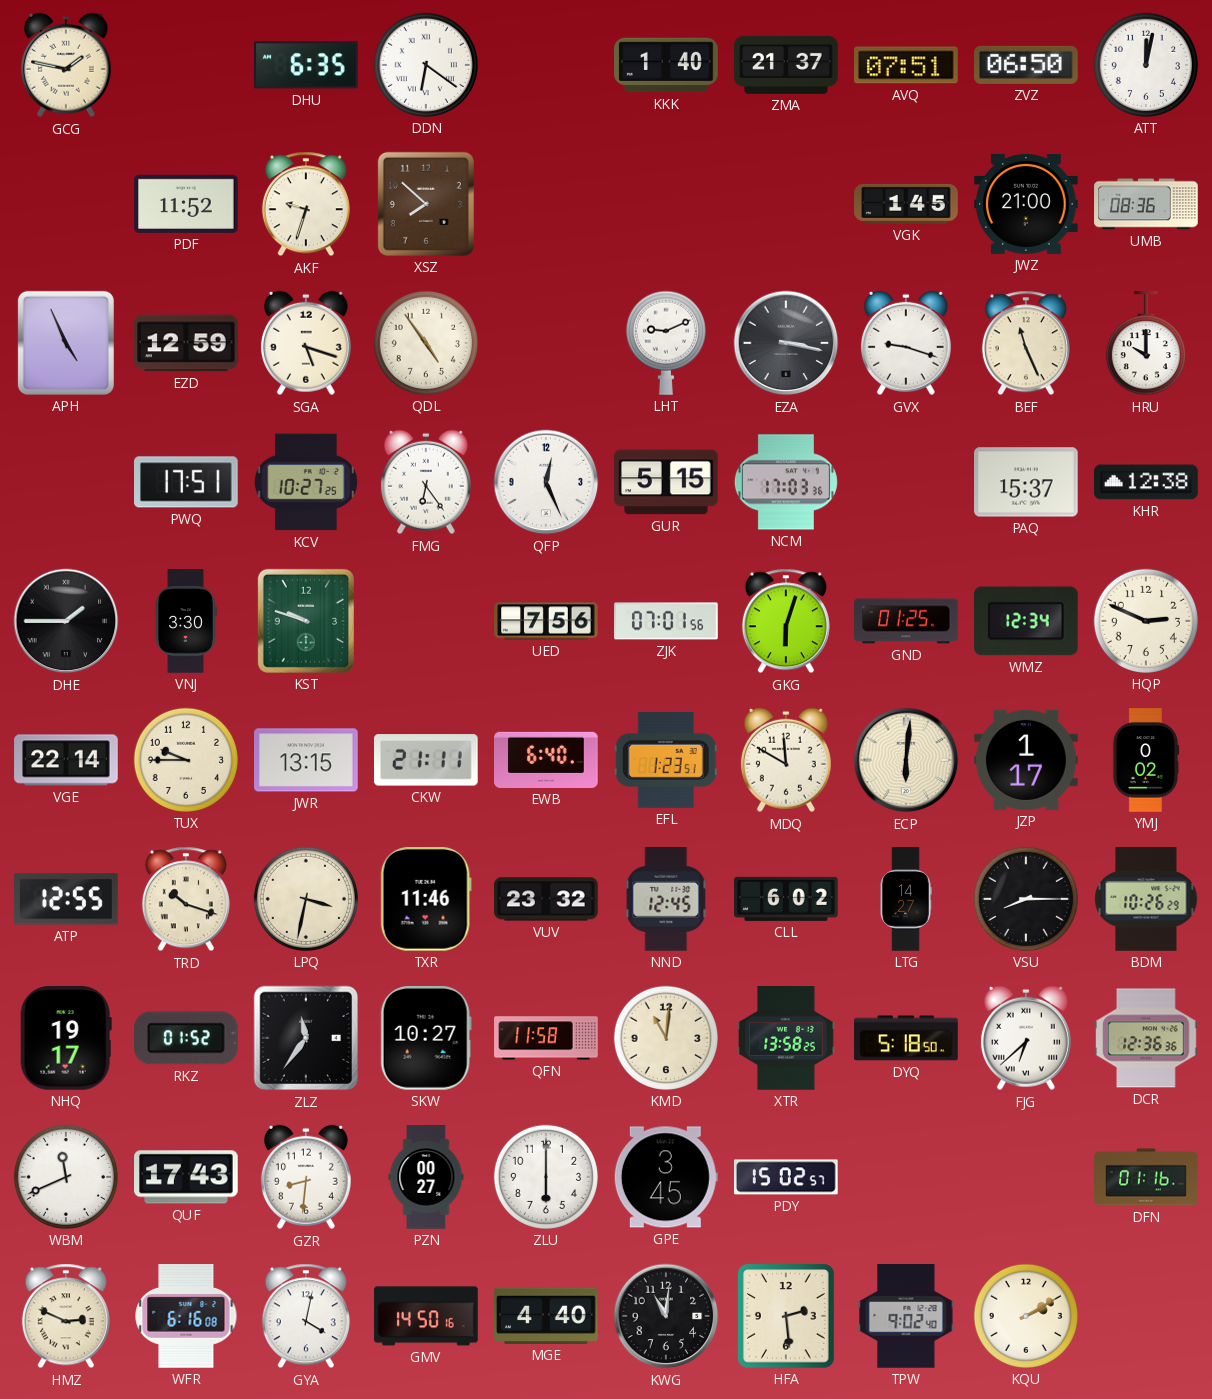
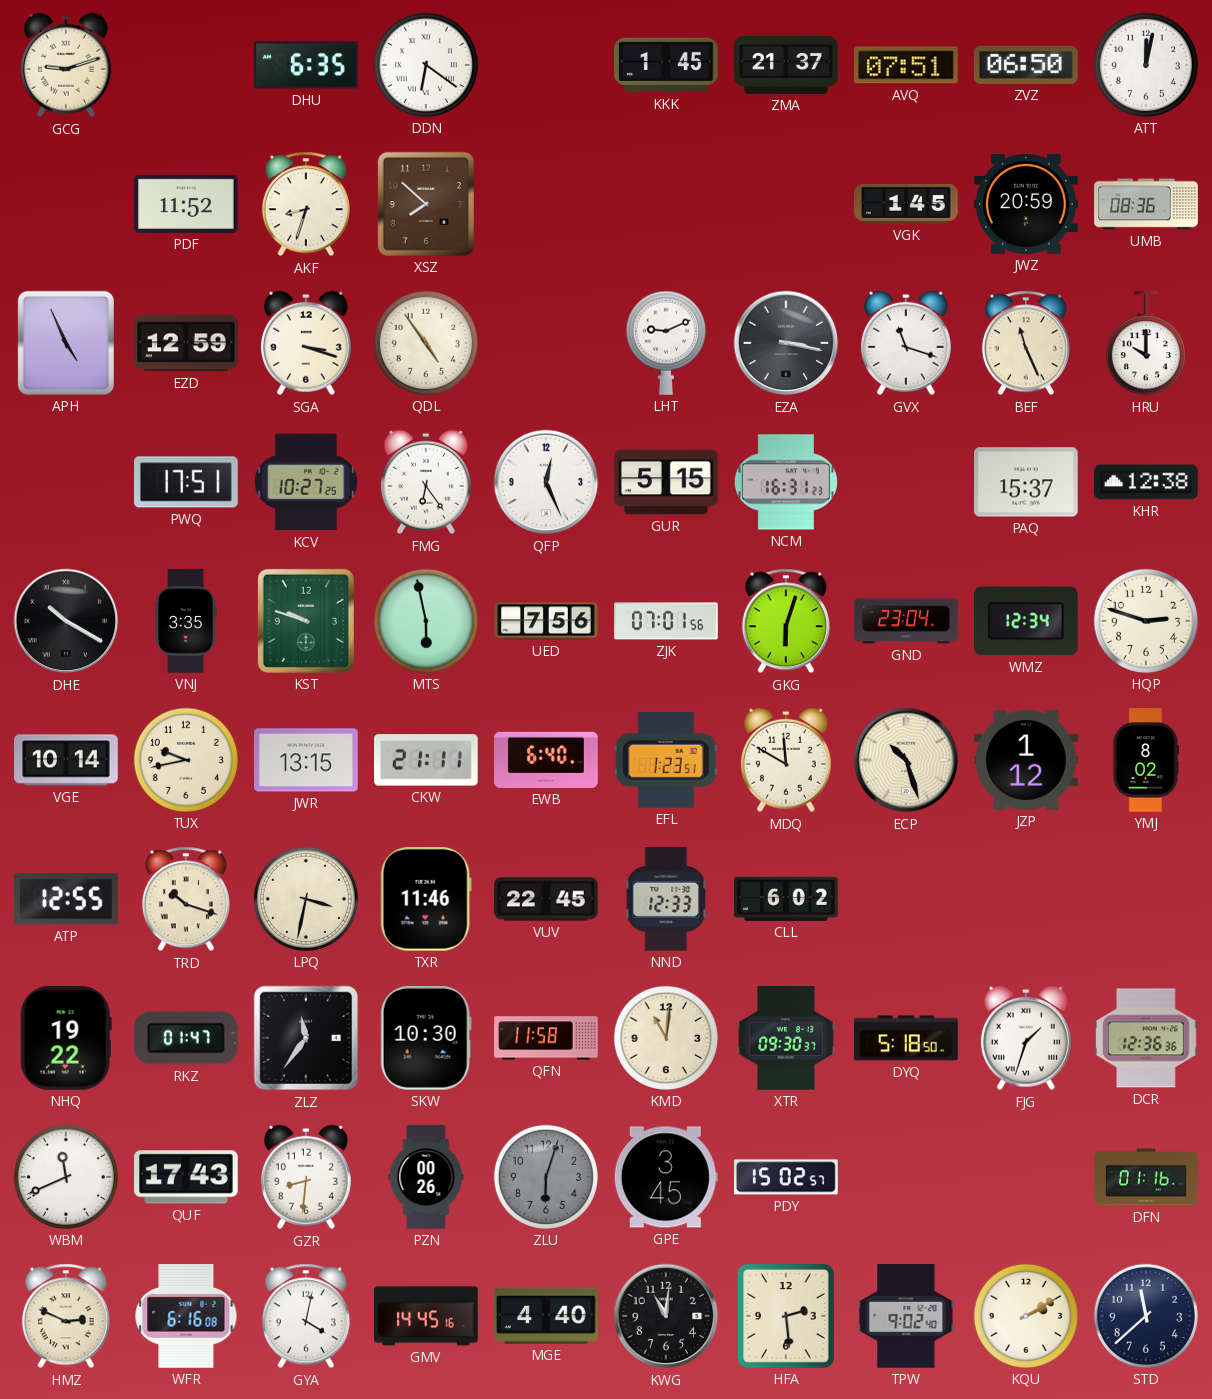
GCG: 1:47 -> 9:12 (66, 65)
KKK: 1:40 -> 1:45 (666, 65)
AKF: 9:33 -> 8:33 (306, 204)
JWZ: 21:00 -> 20:59 (1026, 204)
SGA: 5:18 -> 3:18 (306, 343)
GVX: 9:18 -> 11:18 (906, 343)
NCM: 17:03 -> 16:31 (786, 482)
DHE: 1:45 -> 10:20 (66, 621)
VNJ: 3:30 -> 3:35 (186, 621)
MTS: none -> 5:58 (426, 621)
GND: 01:25 -> 23:04 (906, 621)
HQP: 2:49 -> 2:48 (1146, 621)
VGE: 22:14 -> 10:14 (66, 760)
TUX: 9:45 -> 9:43 (186, 760)
ECP: 6:01 -> 10:27 (906, 760)
JZP: 1:17 -> 1:12 (1026, 760)
YMJ: 0:02 -> 8:02 (1146, 760)
VUV: 23:32 -> 22:45 (546, 899)
NND: 12:45 -> 12:33 (666, 900)
LTG: 14:27 -> none (906, 899)
VSU: 8:15 -> none (1026, 899)
BDM: 10:26 -> none (1146, 899)
NHQ: 19:17 -> 19:22 (66, 1039)
RKZ: 01:52 -> 01:47 (186, 1038)
SKW: 10:27 -> 10:30 (426, 1039)
XTR: 13:58 -> 09:30 (786, 1038)
FJG: 6:38 -> 1:33 (1026, 1038)
PZN: 00:27 -> 00:26 (426, 1177)
ZLU: 6:00 -> 6:03 (546, 1177)
ZLU dial: white -> grey (546, 1177)
GMV: 14:50 -> 14:45 (426, 1316)
STD: none -> 11:38 (1146, 1316)
